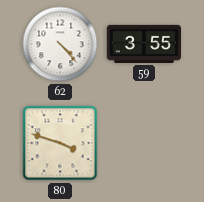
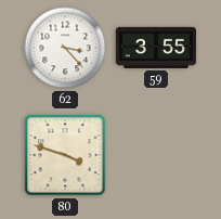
62: 4:23 -> 3:23 (65, 48)
